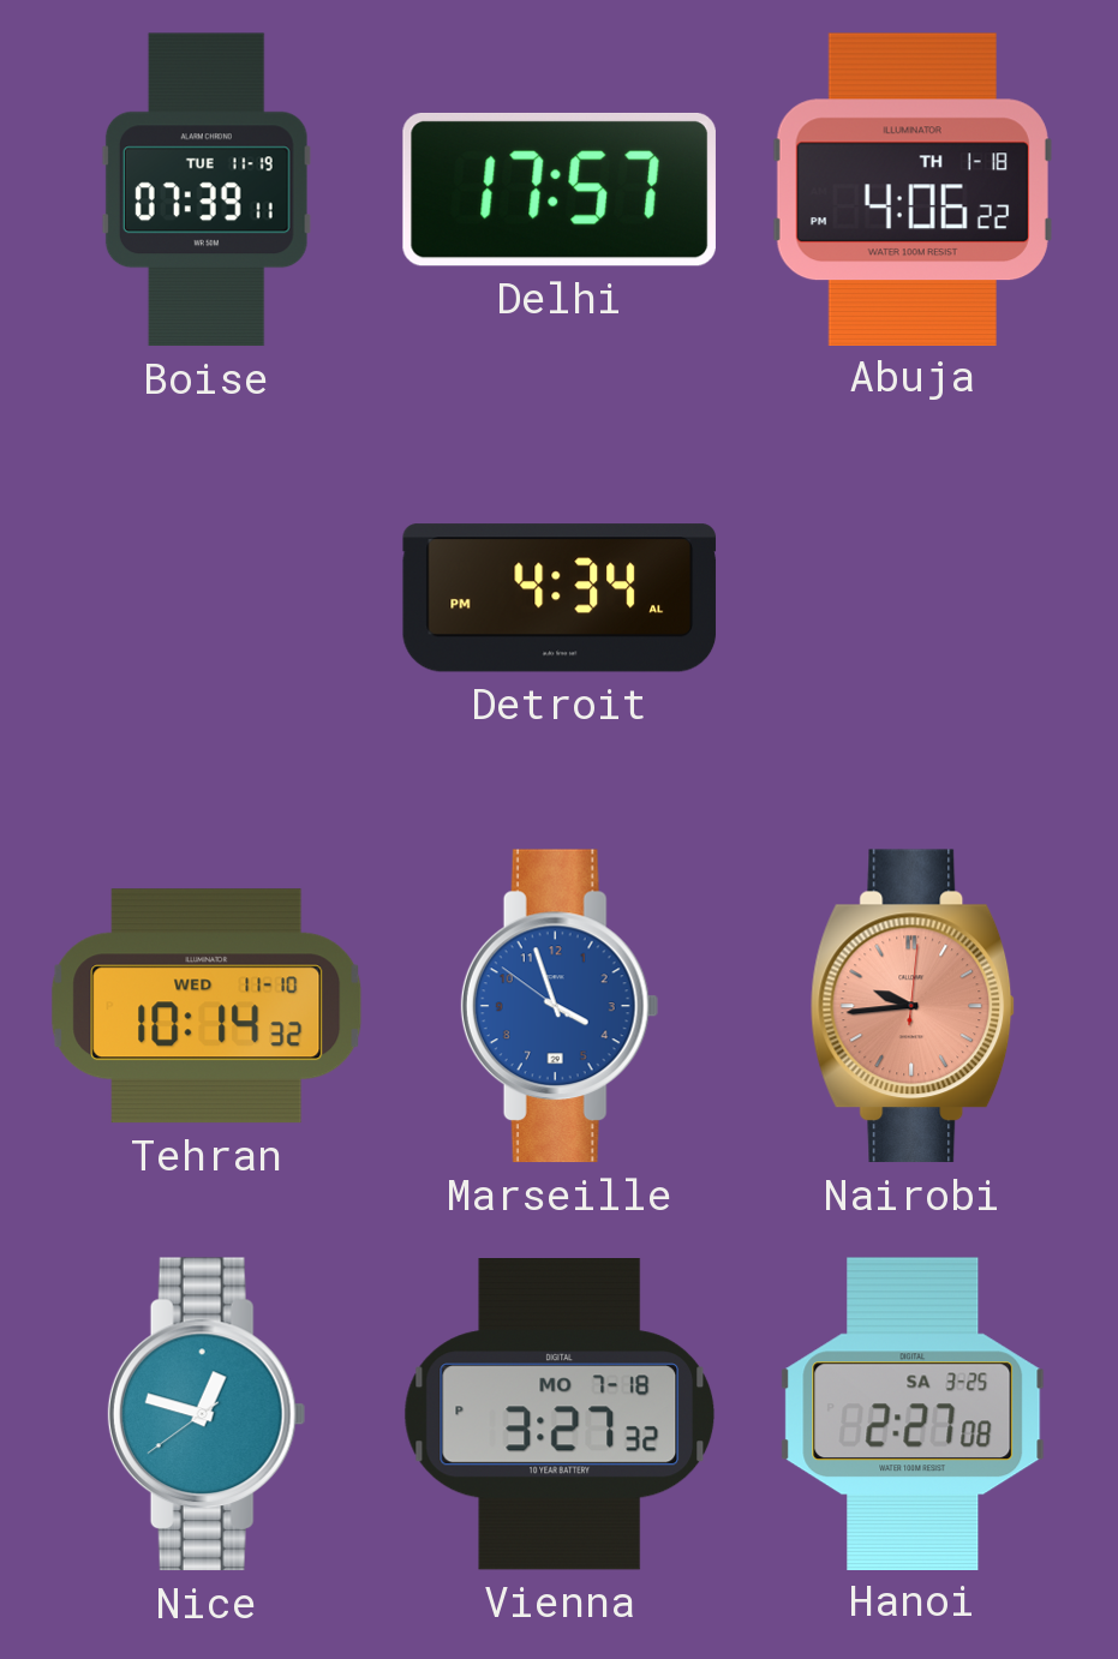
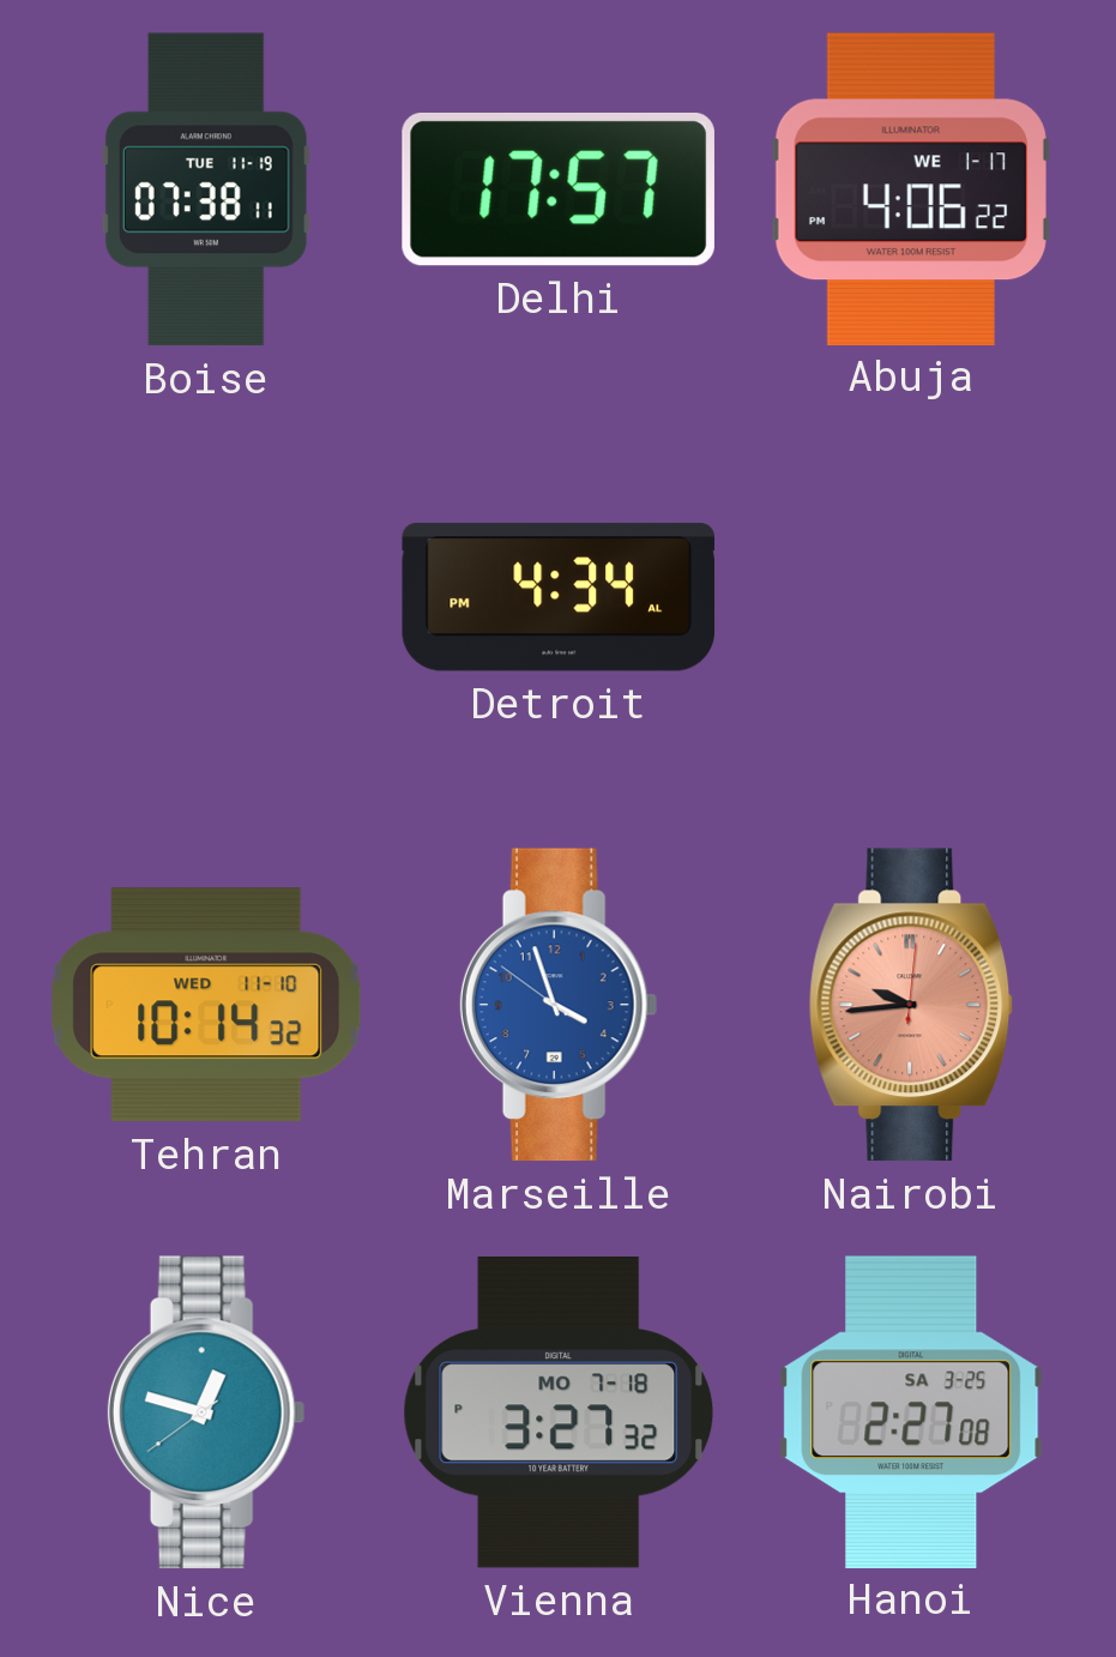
Boise: 07:39 -> 07:38 (206, 189)
Abuja date: TH 1-18 -> WE 1-17 (911, 188)
